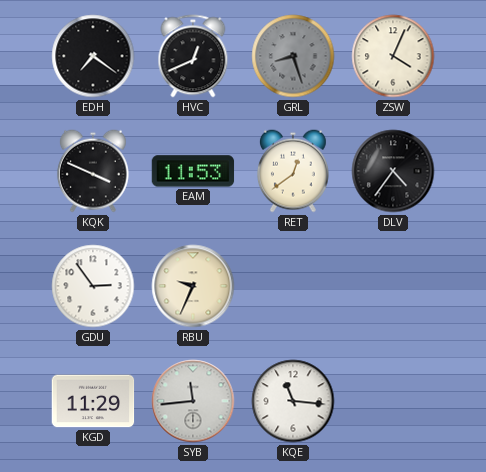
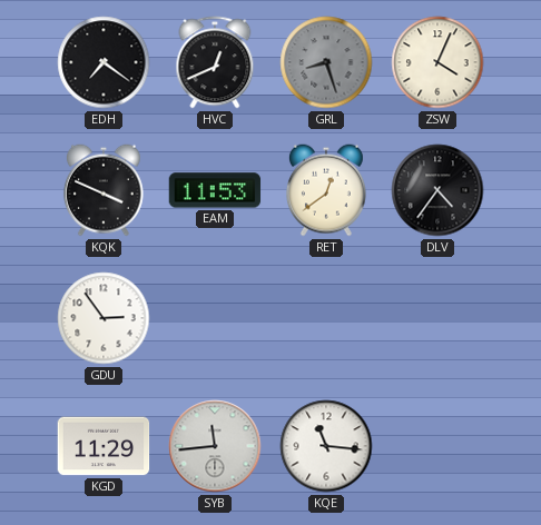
RBU: 9:34 -> none (193, 286)
